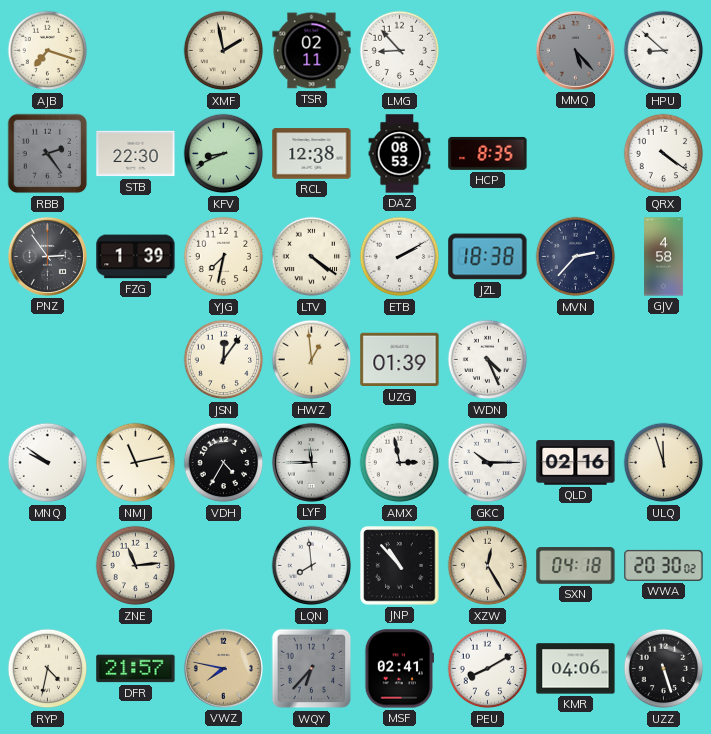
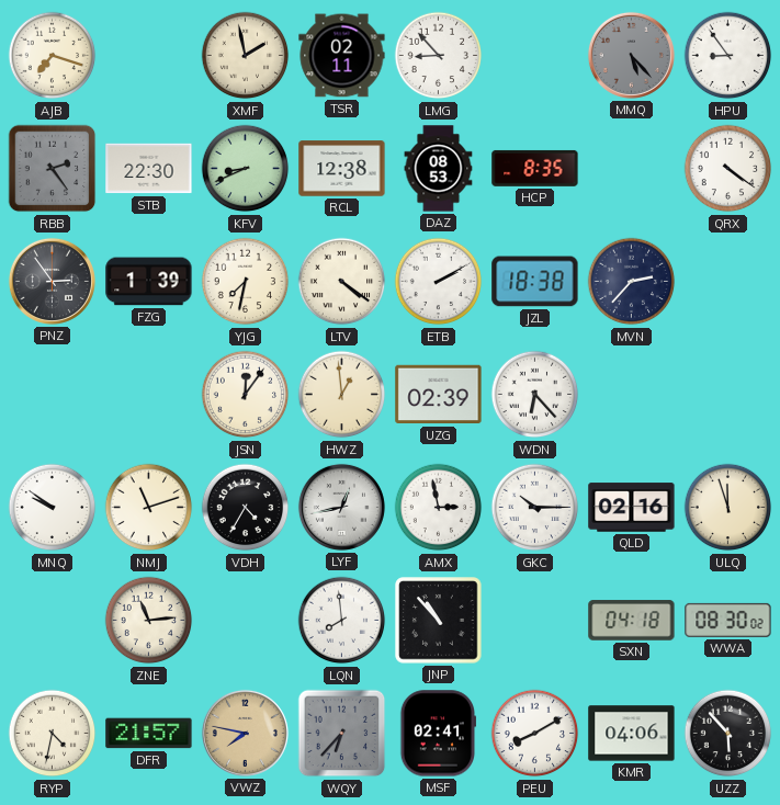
HPU: 8:52 -> 8:54 (728, 56)
GJV: 4:58 -> none (664, 257)
UZG: 01:39 -> 02:39 (439, 395)
WDN: 4:26 -> 6:23 (535, 395)
NMJ: 11:13 -> 11:12 (149, 508)
LYF: 11:45 -> 12:43 (341, 507)
XZW: 12:25 -> none (488, 566)
WWA: 20:30 -> 08:30 (728, 620)
UZZ: 5:27 -> 5:53 (728, 734)
